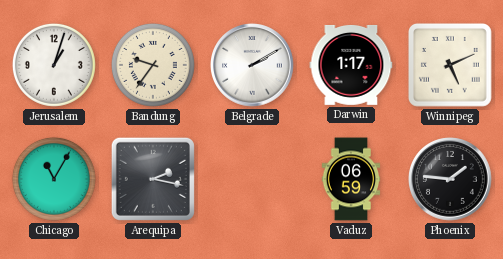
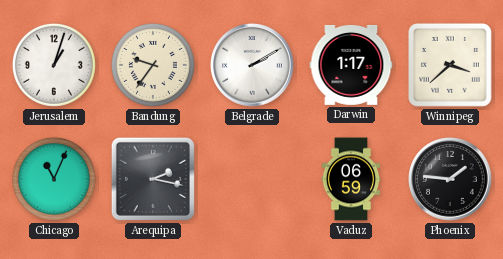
Winnipeg: 5:11 -> 3:38 (450, 65)
Chicago: 11:05 -> 11:04 (54, 179)
